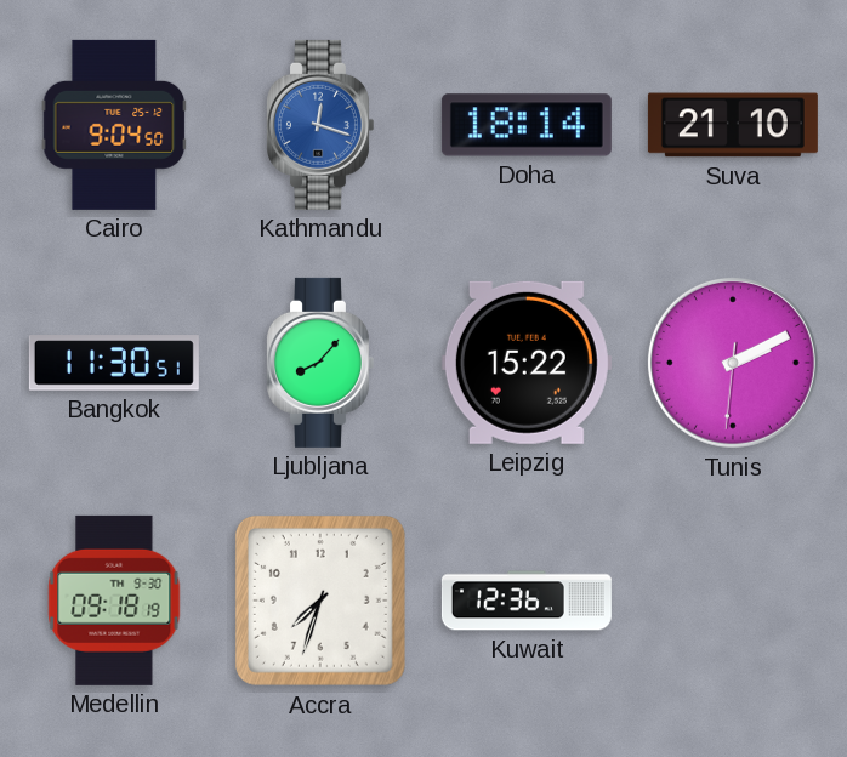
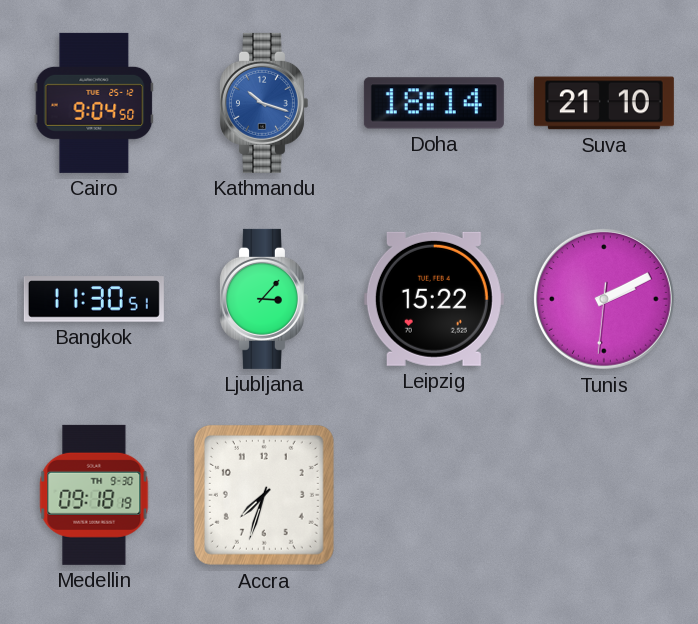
Kathmandu: 12:18 -> 10:18 (263, 103)
Ljubljana: 8:07 -> 3:07 (263, 299)
Kuwait: 12:36 -> none (527, 601)
